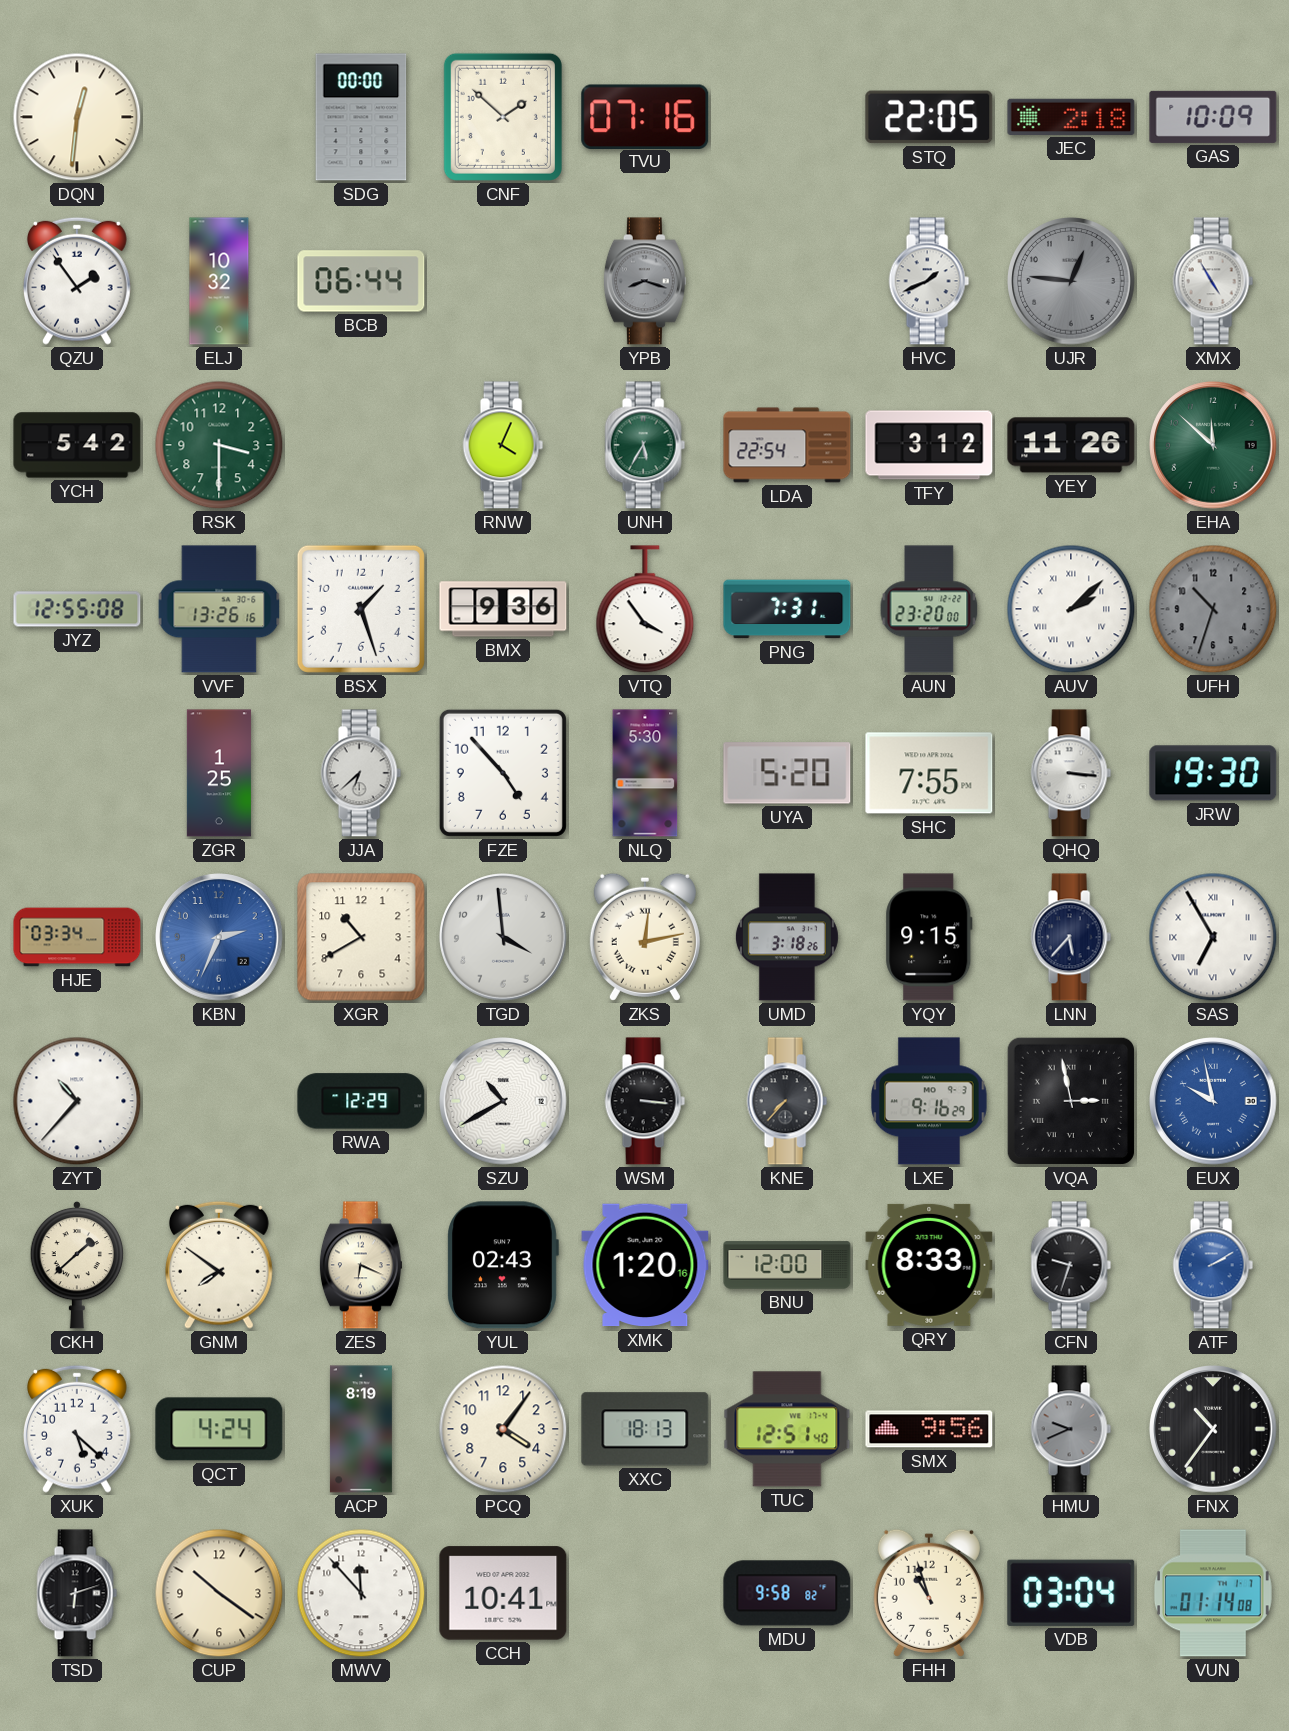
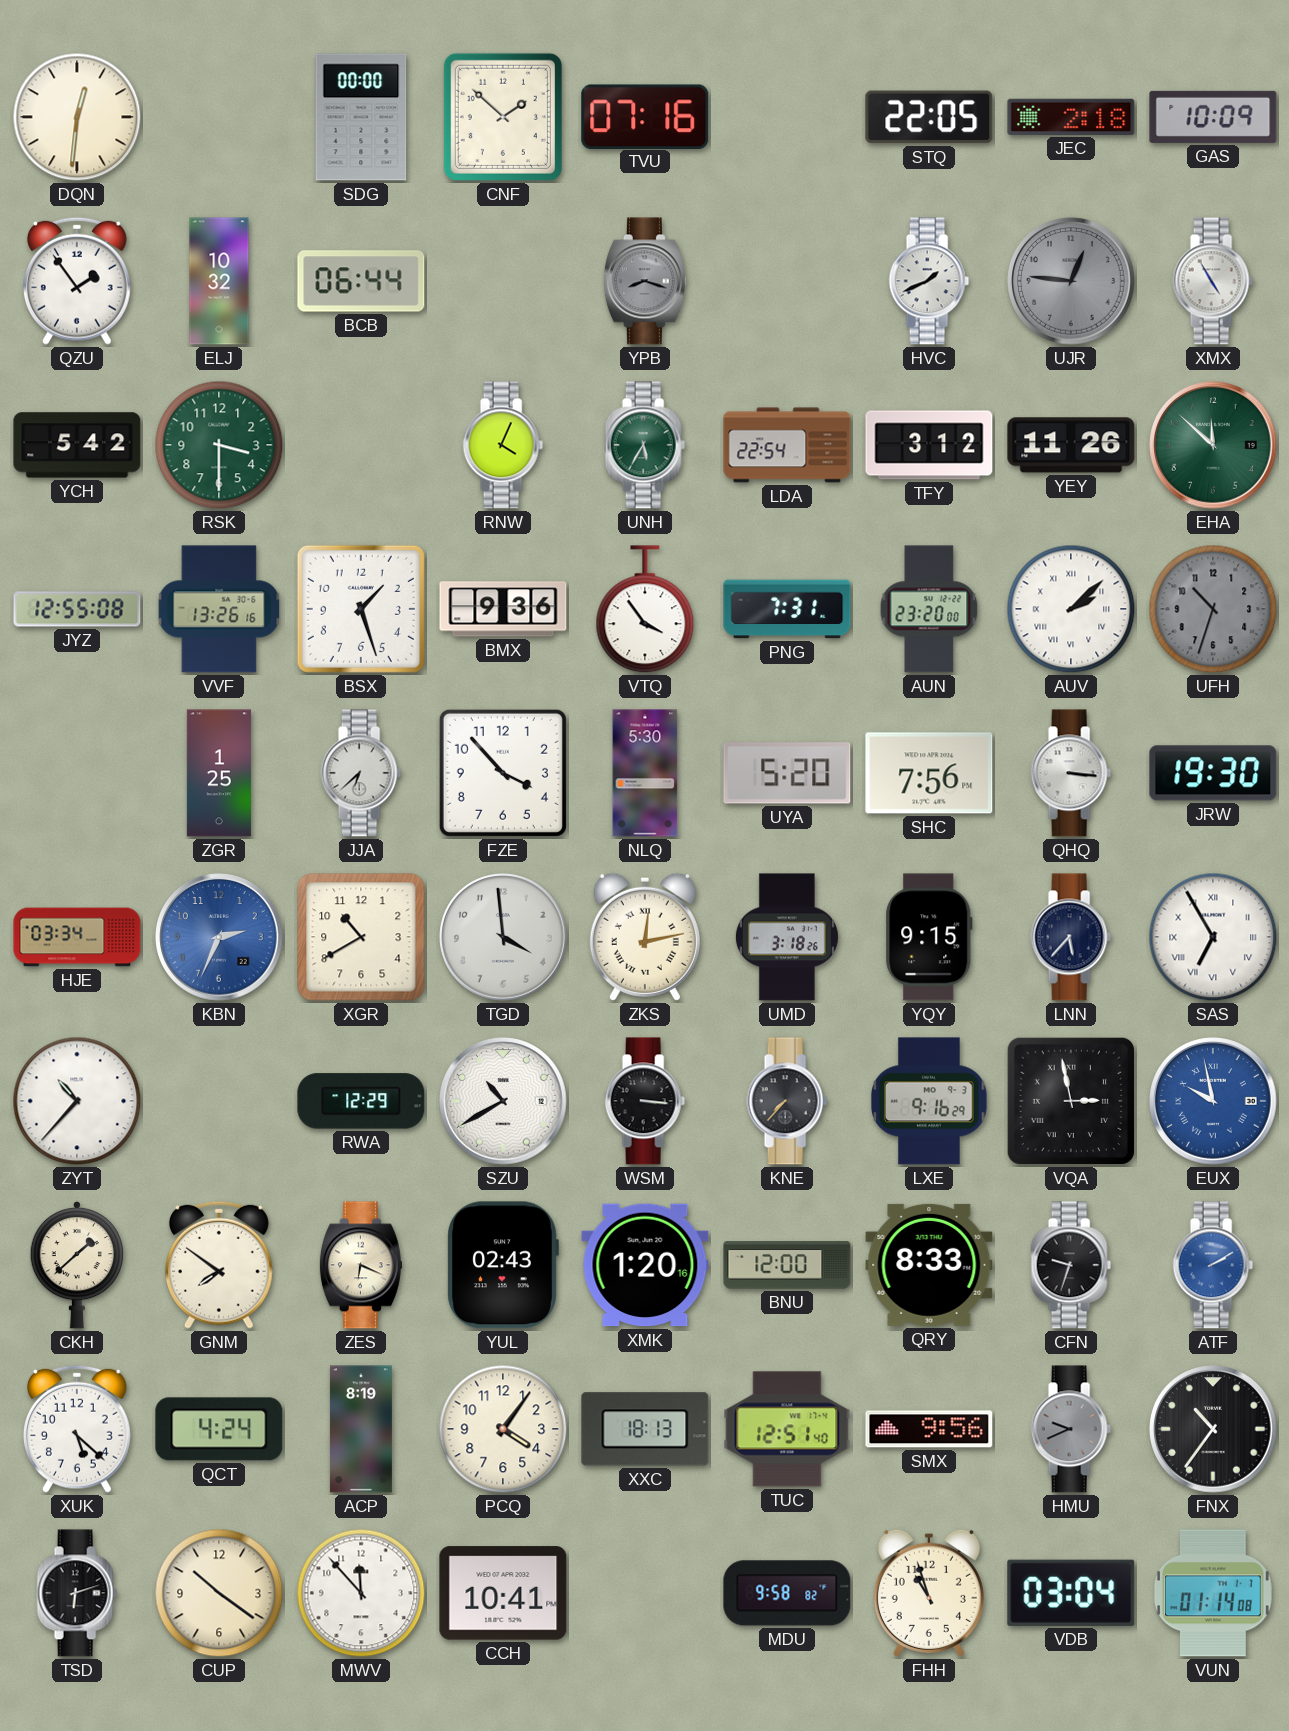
FZE: 4:53 -> 3:53 (503, 773)
SHC: 7:55 -> 7:56 (929, 773)
